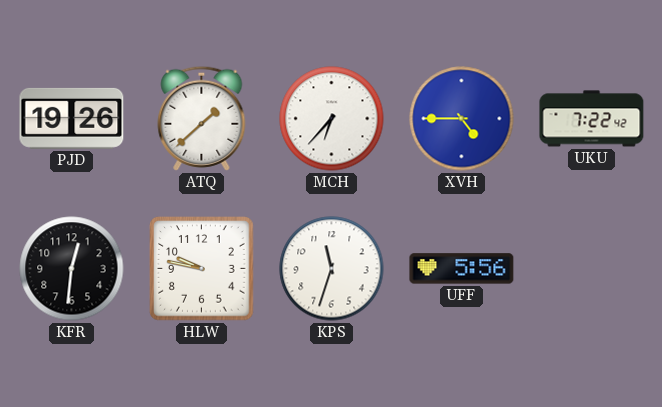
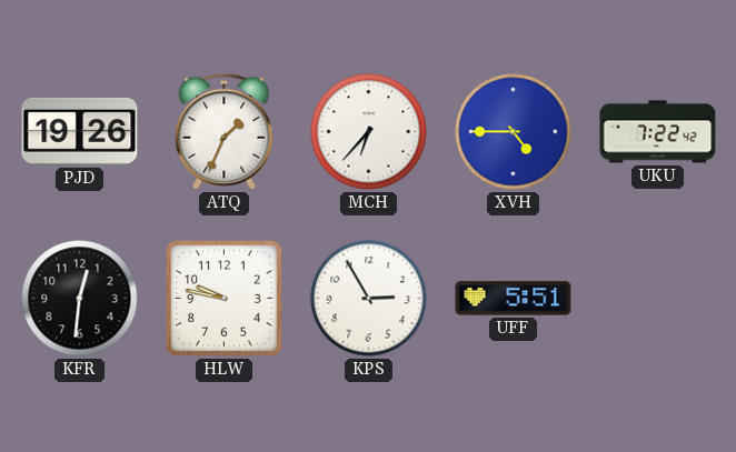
ATQ: 1:38 -> 1:34 (225, 131)
KPS: 11:33 -> 2:55 (369, 299)
UFF: 5:56 -> 5:51 (514, 299)
